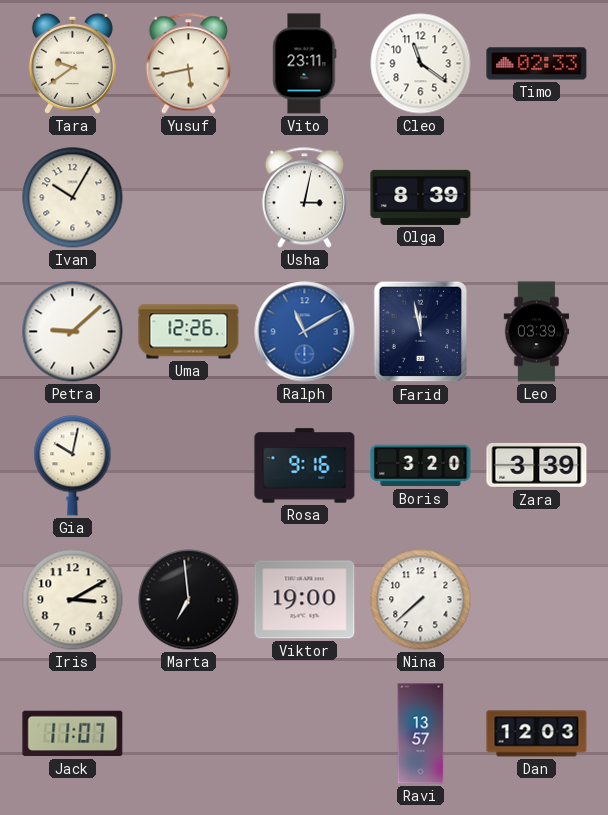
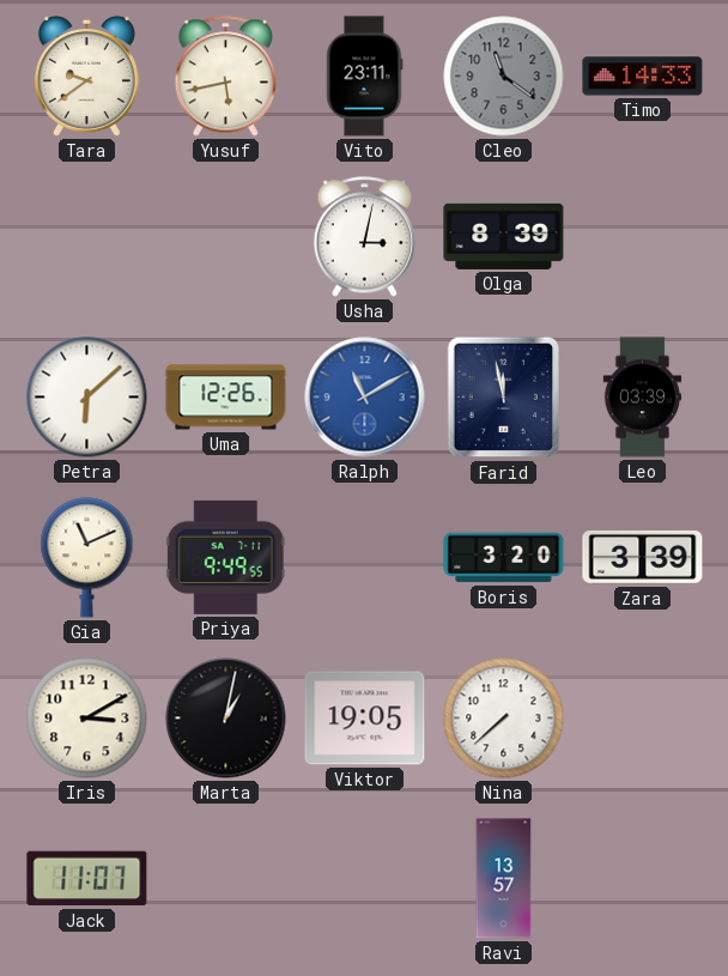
Cleo dial: white -> grey (504, 77)
Timo: 02:33 -> 14:33 (643, 77)
Ivan: 10:05 -> none (73, 198)
Petra: 9:08 -> 6:08 (87, 398)
Gia: 10:02 -> 11:11 (87, 558)
Priya: none -> 9:49 (225, 557)
Rosa: 9:16 -> none (305, 466)
Marta: 6:59 -> 1:02 (226, 719)
Viktor: 19:00 -> 19:05 (365, 719)
Dan: 12:03 -> none (537, 734)
